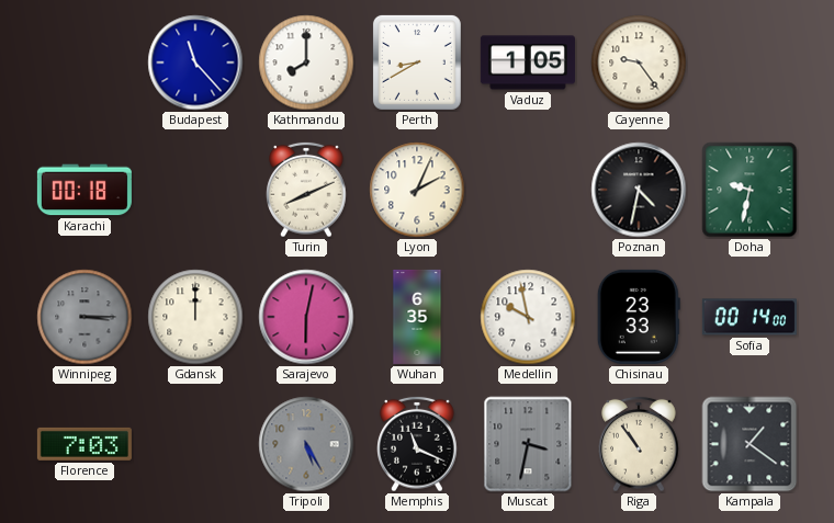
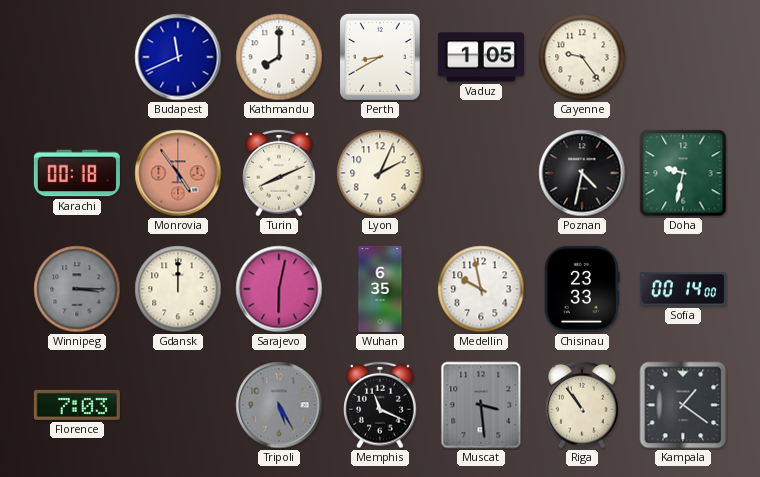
Budapest: 11:23 -> 11:41 (178, 57)
Monrovia: none -> 4:54 (178, 173)
Muscat: 3:32 -> 3:29 (481, 405)
